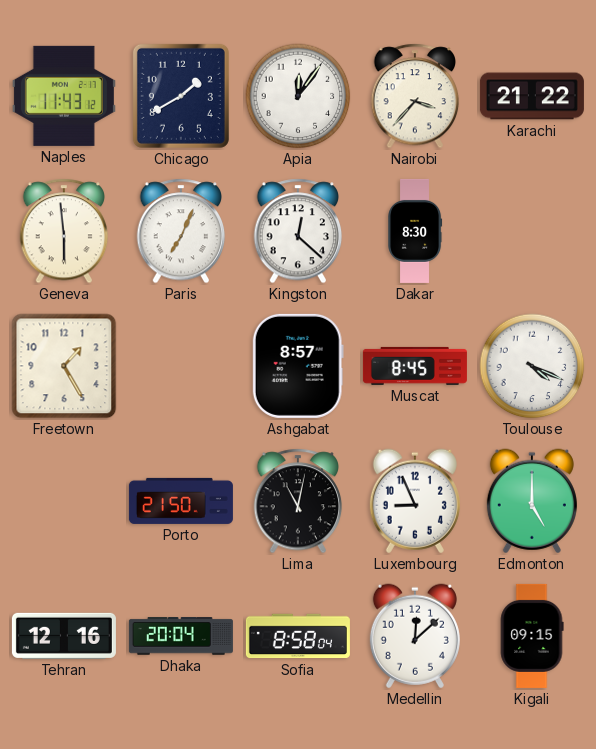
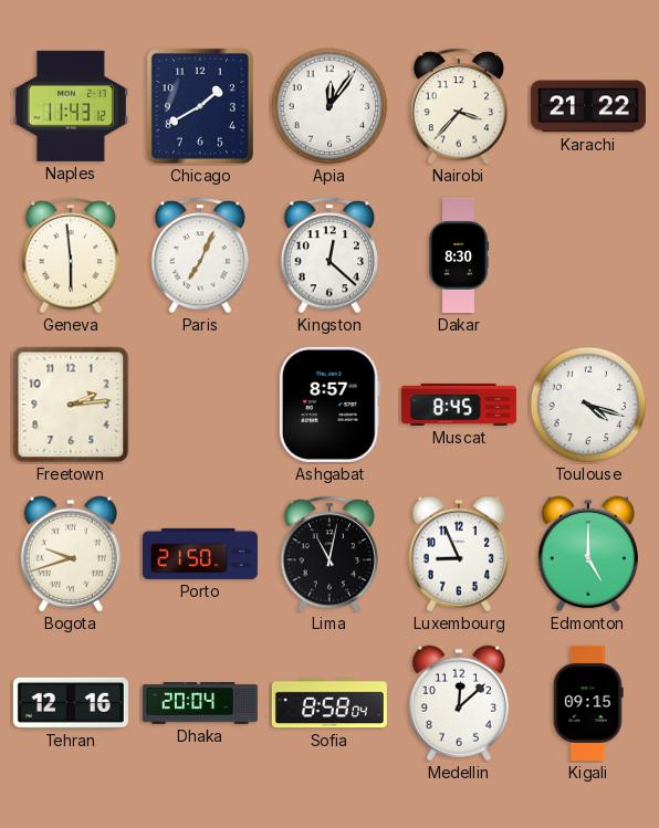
Freetown: 1:25 -> 2:14 (71, 405)
Toulouse: 4:19 -> 4:18 (588, 405)
Bogota: none -> 9:42 (71, 554)
